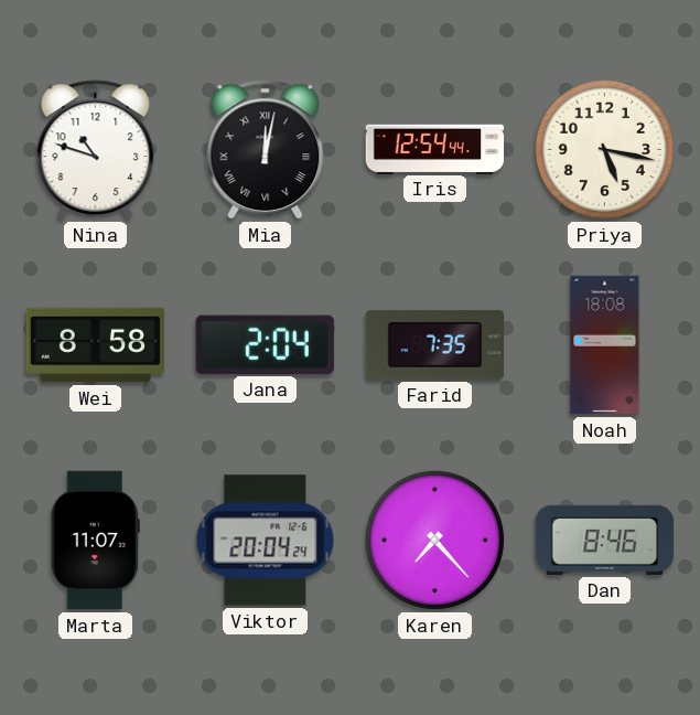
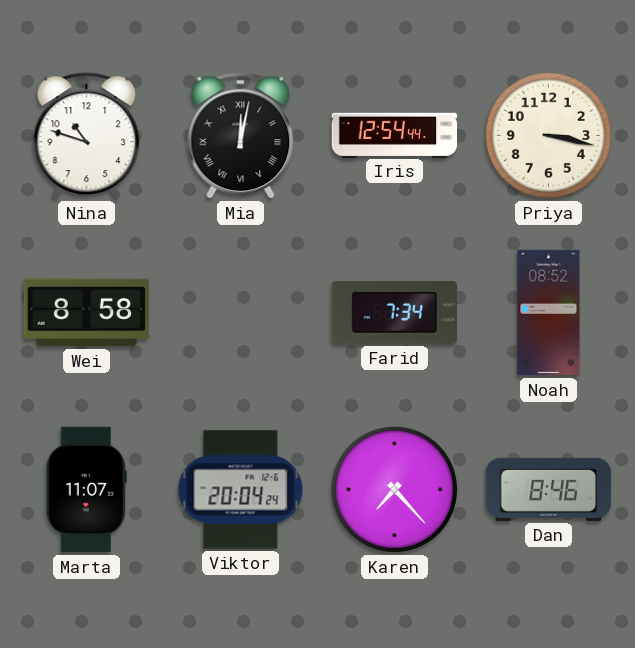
Priya: 5:17 -> 3:17 (548, 135)
Jana: 2:04 -> none (265, 344)
Farid: 7:35 -> 7:34 (394, 313)
Noah: 18:08 -> 08:52 (549, 313)
